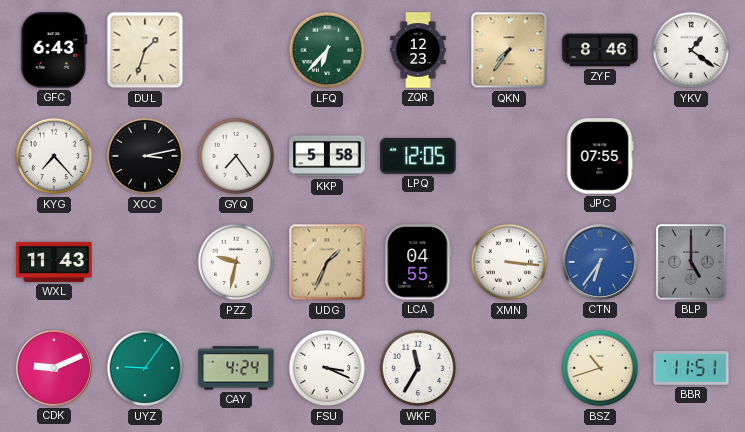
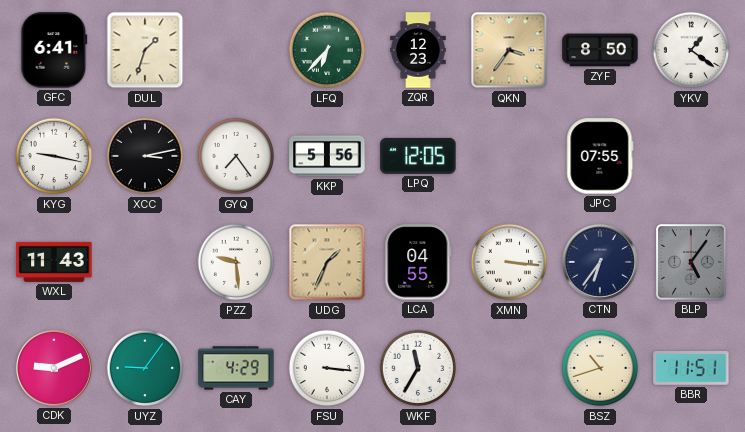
GFC: 6:43 -> 6:41 (54, 50)
QKN: 7:36 -> 3:36 (509, 50)
ZYF: 8:46 -> 8:50 (600, 50)
KYG: 7:23 -> 9:17 (54, 156)
KKP: 5:58 -> 5:56 (327, 156)
PZZ: 9:32 -> 9:29 (236, 262)
CTN dial: blue -> navy (600, 262)
BLP: 5:00 -> 5:06 (691, 262)
CAY: 4:24 -> 4:29 (236, 368)
FSU: 3:19 -> 3:16 (327, 368)
